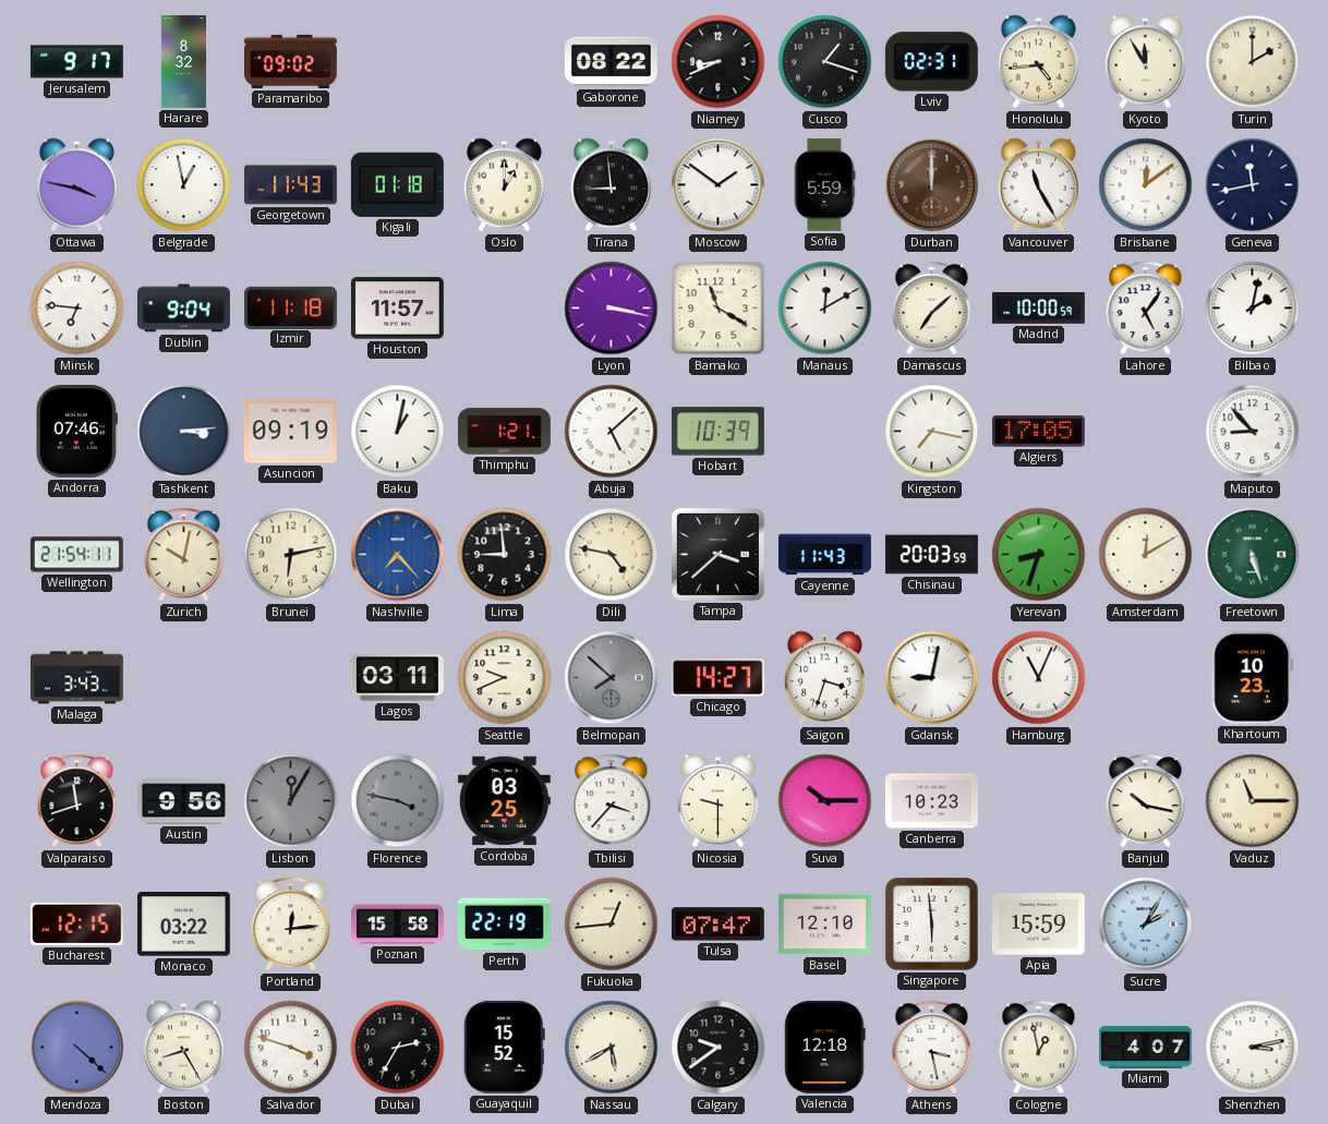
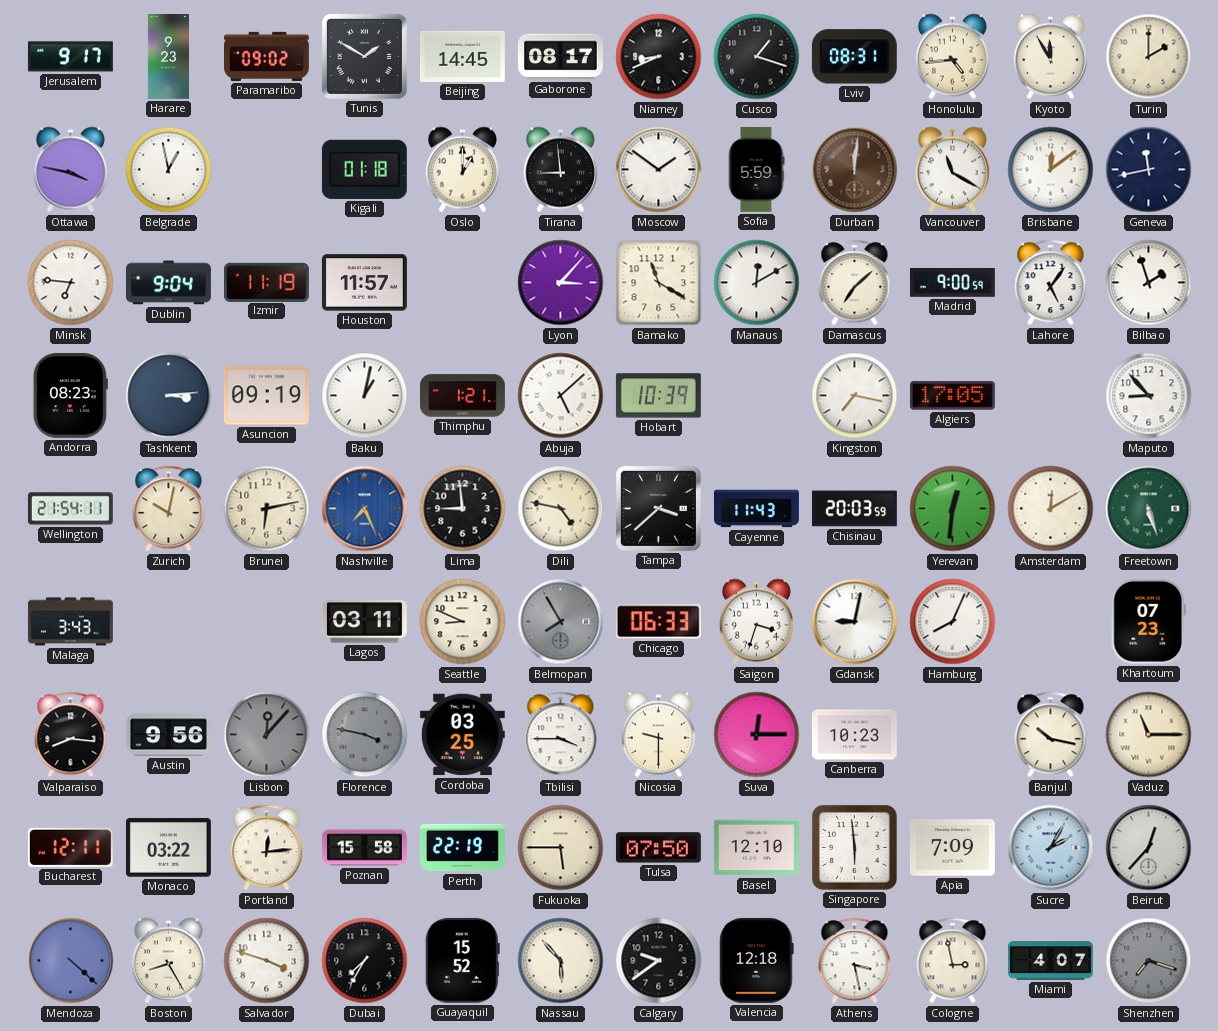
Harare: 8:32 -> 9:23 (168, 57)
Tunis: none -> 1:50 (364, 56)
Beijing: none -> 14:45 (462, 56)
Gaborone: 08:22 -> 08:17 (560, 57)
Lviv: 02:31 -> 08:31 (854, 57)
Georgetown: 11:43 -> none (290, 185)
Durban: 12:00 -> 12:01 (855, 170)
Vancouver: 11:25 -> 11:20 (952, 170)
Izmir: 11:18 -> 11:19 (266, 282)
Lyon: 3:17 -> 3:07 (561, 283)
Madrid: 10:00 -> 9:00 (952, 283)
Bilbao: 2:02 -> 1:57 (1149, 283)
Andorra: 07:46 -> 08:23 (70, 395)
Nashville: 7:23 -> 7:26 (365, 509)
Yerevan: 8:33 -> 12:31 (953, 509)
Seattle: 9:41 -> 8:49 (463, 622)
Belmopan: 7:52 -> 7:55 (561, 622)
Chicago: 14:27 -> 06:33 (658, 622)
Hamburg: 11:04 -> 8:04 (953, 622)
Khartoum: 10:23 -> 07:23 (1148, 621)
Valparaiso: 11:42 -> 8:16 (71, 735)
Lisbon: 12:05 -> 12:07 (267, 735)
Tbilisi: 3:37 -> 3:45 (561, 735)
Suva: 10:15 -> 12:15 (757, 735)
Bucharest: 12:15 -> 12:11 (70, 847)
Fukuoka: 12:44 -> 5:45 (561, 848)
Tulsa: 07:47 -> 07:50 (658, 848)
Apia: 15:59 -> 7:09 (952, 848)
Beirut: none -> 12:37 (1149, 848)
Dubai: 2:35 -> 7:35 (365, 961)
Nassau: 5:40 -> 5:53 (561, 961)
Cologne: 12:58 -> 2:58 (953, 961)
Shenzhen: 3:13 -> 7:18 (1149, 961)
Shenzhen dial: white -> grey (1149, 961)
